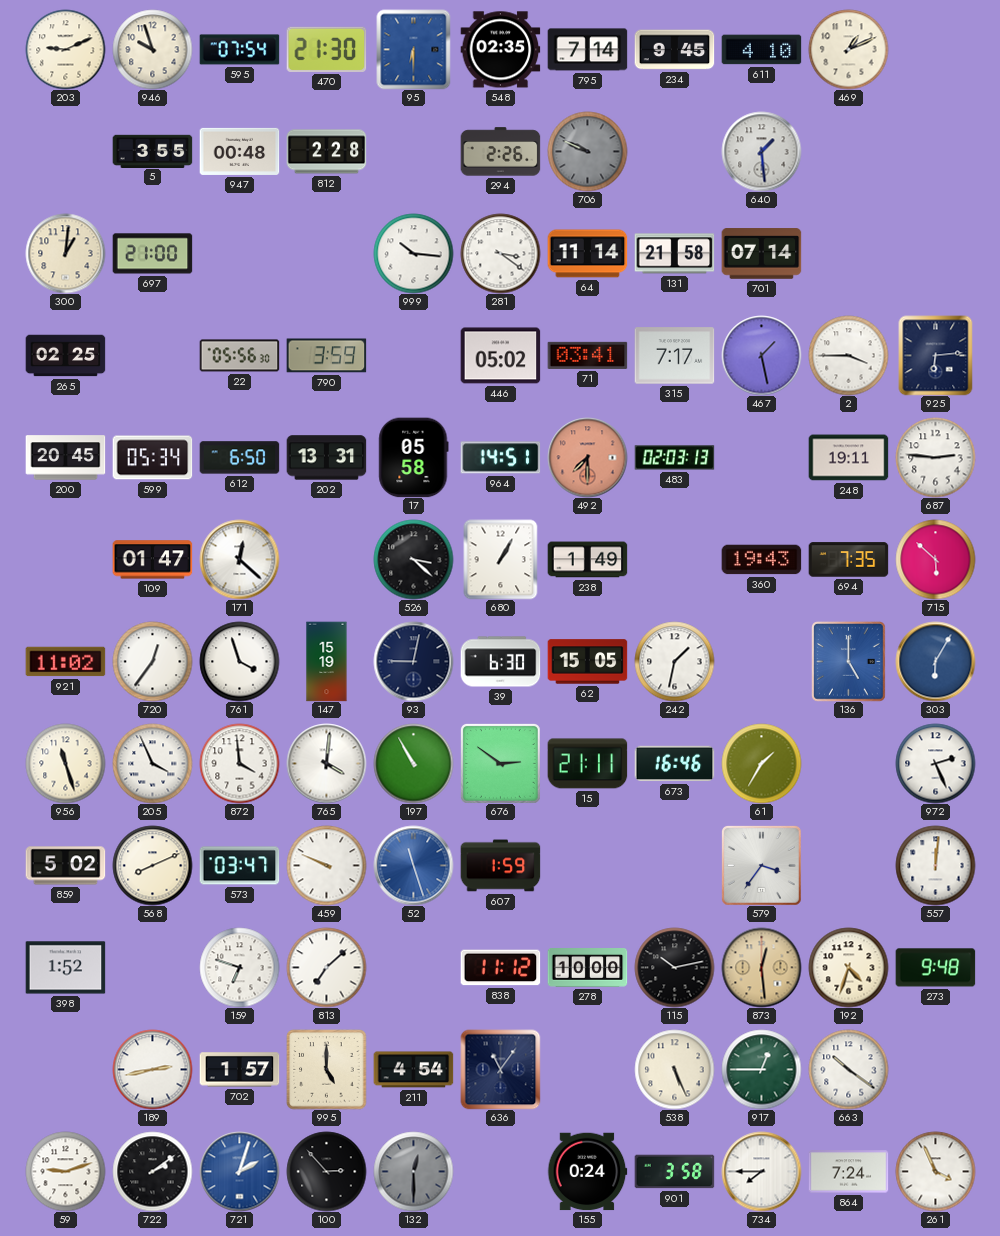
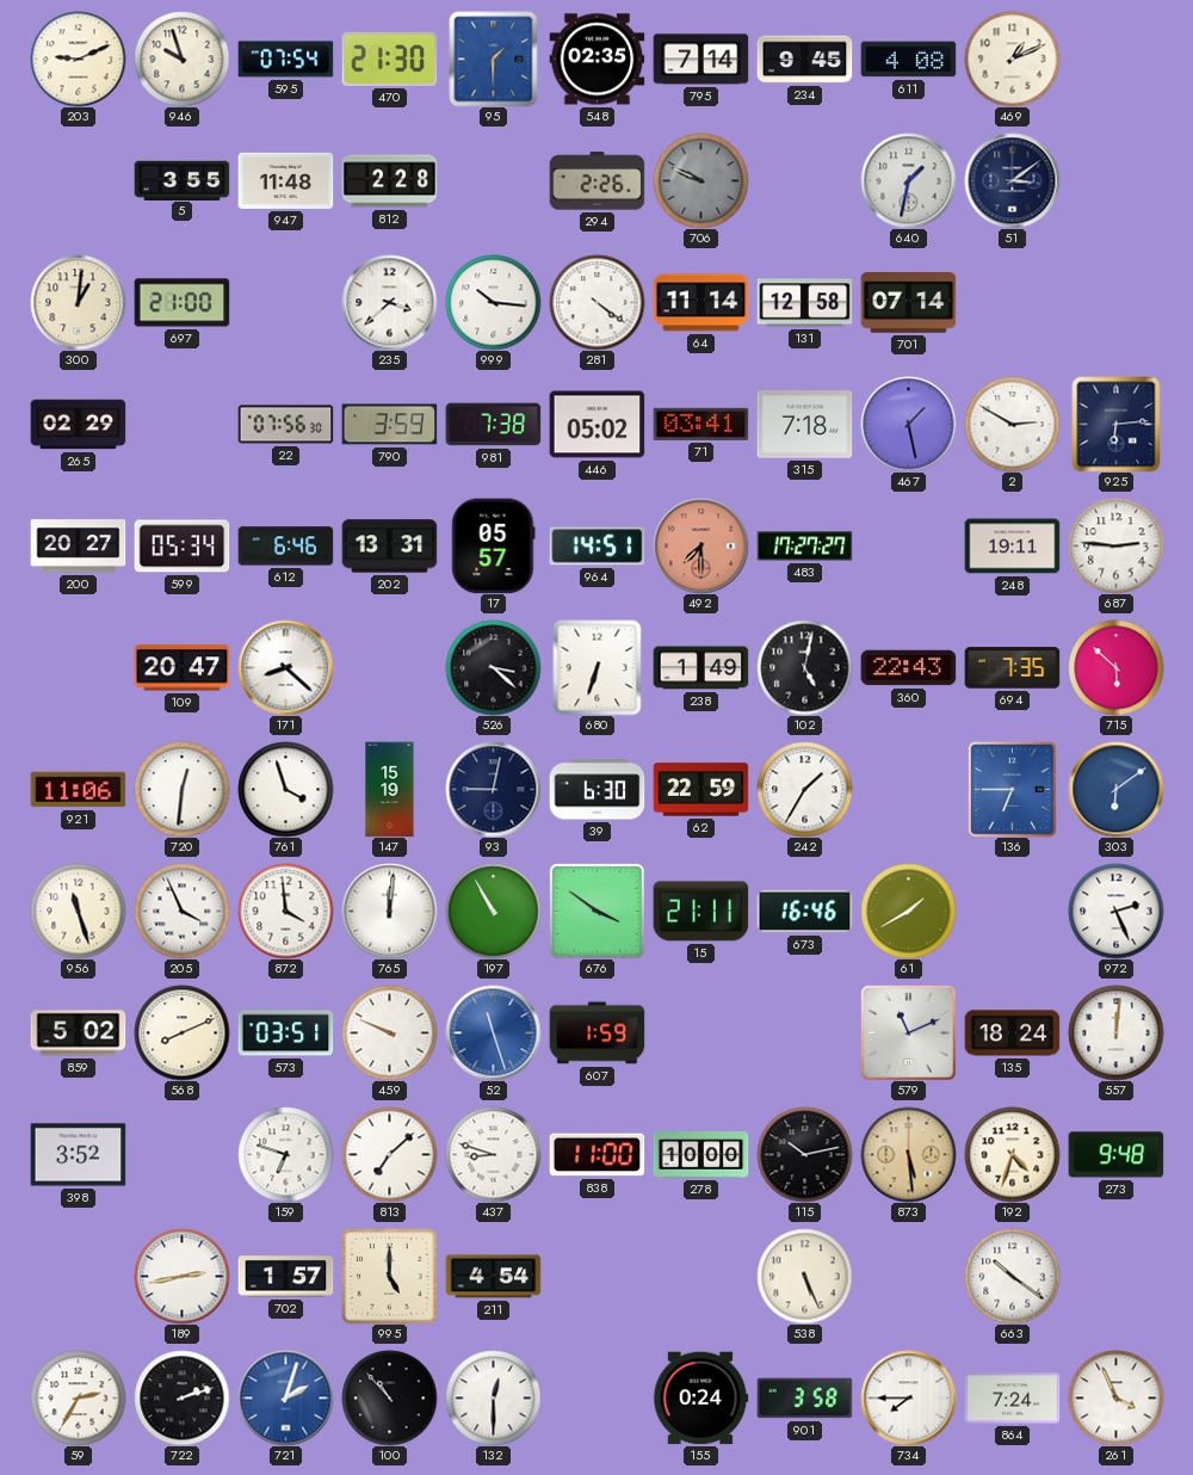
95: 6:30 -> 1:30 (494, 58)
611: 4:10 -> 4:08 (908, 60)
947: 00:48 -> 11:48 (285, 180)
640: 1:29 -> 1:32 (908, 180)
51: none -> 3:09 (1012, 180)
235: none -> 3:38 (389, 302)
281: 3:21 -> 4:21 (596, 302)
131: 21:58 -> 12:58 (804, 303)
265: 02:25 -> 02:29 (78, 425)
22: 05:56 -> 07:56 (285, 425)
981: none -> 7:38 (493, 425)
315: 7:17 -> 7:18 (804, 425)
2: 3:45 -> 2:50 (1012, 424)
200: 20:45 -> 20:27 (78, 547)
612: 6:50 -> 6:46 (285, 547)
17: 05:58 -> 05:57 (494, 545)
483: 02:03 -> 17:27 (804, 547)
109: 01:47 -> 20:47 (181, 668)
171: 12:22 -> 8:22 (285, 667)
680: 1:05 -> 6:33 (598, 667)
102: none -> 5:02 (804, 667)
360: 19:43 -> 22:43 (908, 668)
921: 11:02 -> 11:06 (78, 790)
720: 12:36 -> 12:31 (181, 789)
62: 15:05 -> 22:59 (700, 790)
242: 1:32 -> 1:35 (804, 789)
136: 5:00 -> 6:45 (1013, 789)
303: 6:05 -> 6:09 (1115, 789)
765: 4:01 -> 12:01 (389, 911)
676: 2:51 -> 3:51 (596, 911)
61: 1:35 -> 1:40 (908, 911)
573: 03:47 -> 03:51 (285, 1033)
579: 3:36 -> 11:11 (908, 1032)
135: none -> 18:24 (1012, 1033)
398: 1:52 -> 3:52 (78, 1155)
437: none -> 8:48 (493, 1154)
838: 11:12 -> 11:00 (596, 1155)
873: 12:29 -> 5:29 (908, 1154)
636: 11:06 -> none (500, 1069)
917: 12:45 -> none (761, 1069)
59: 9:12 -> 2:35 (78, 1397)
722: 2:09 -> 2:12 (181, 1397)
100: 2:53 -> 10:53 (389, 1397)
132 dial: grey -> white (493, 1397)
